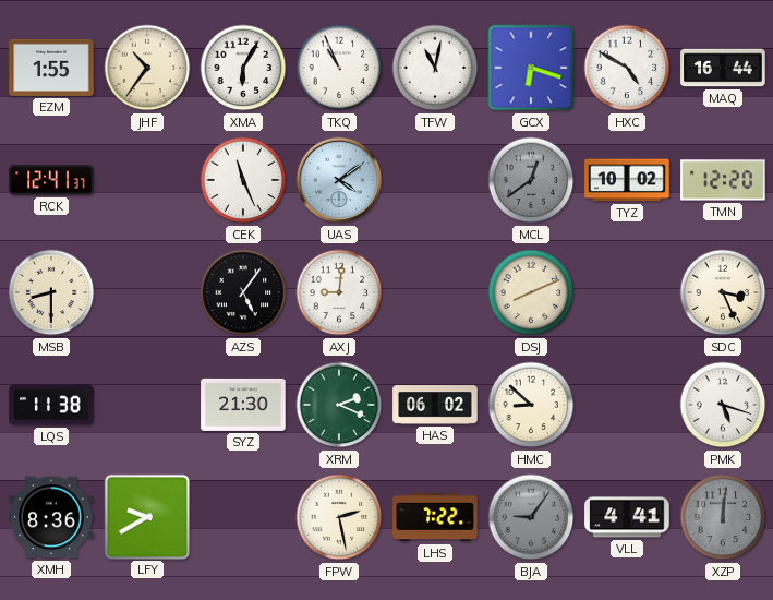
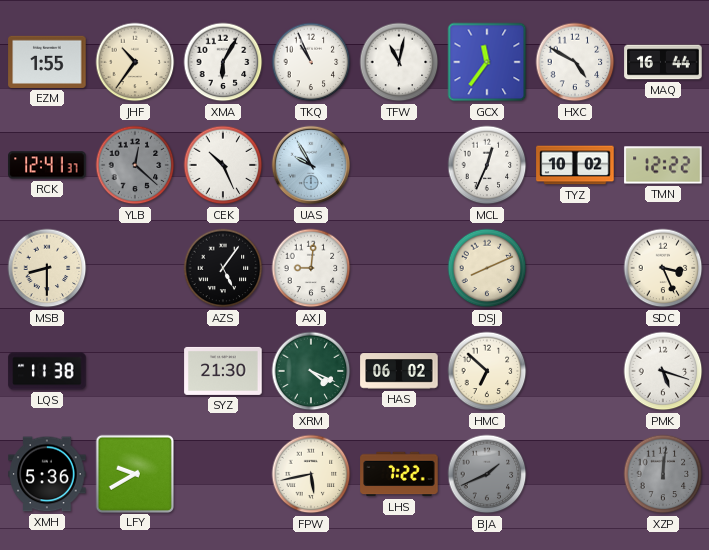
GCX: 6:18 -> 11:36 (487, 62)
YLB: none -> 12:22 (135, 165)
CEK: 11:26 -> 10:26 (223, 165)
UAS: 4:09 -> 9:55 (311, 165)
MCL: 12:39 -> 12:34 (487, 165)
MCL dial: grey -> white (487, 165)
TMN: 12:20 -> 12:22 (663, 165)
XRM: 2:19 -> 4:19 (311, 371)
HMC: 8:52 -> 6:52 (487, 371)
XMH: 8:36 -> 5:36 (47, 474)
FPW: 2:28 -> 5:43 (311, 474)
BJA: 9:06 -> 1:41 (487, 474)
VLL: 4:41 -> none (627, 517)
